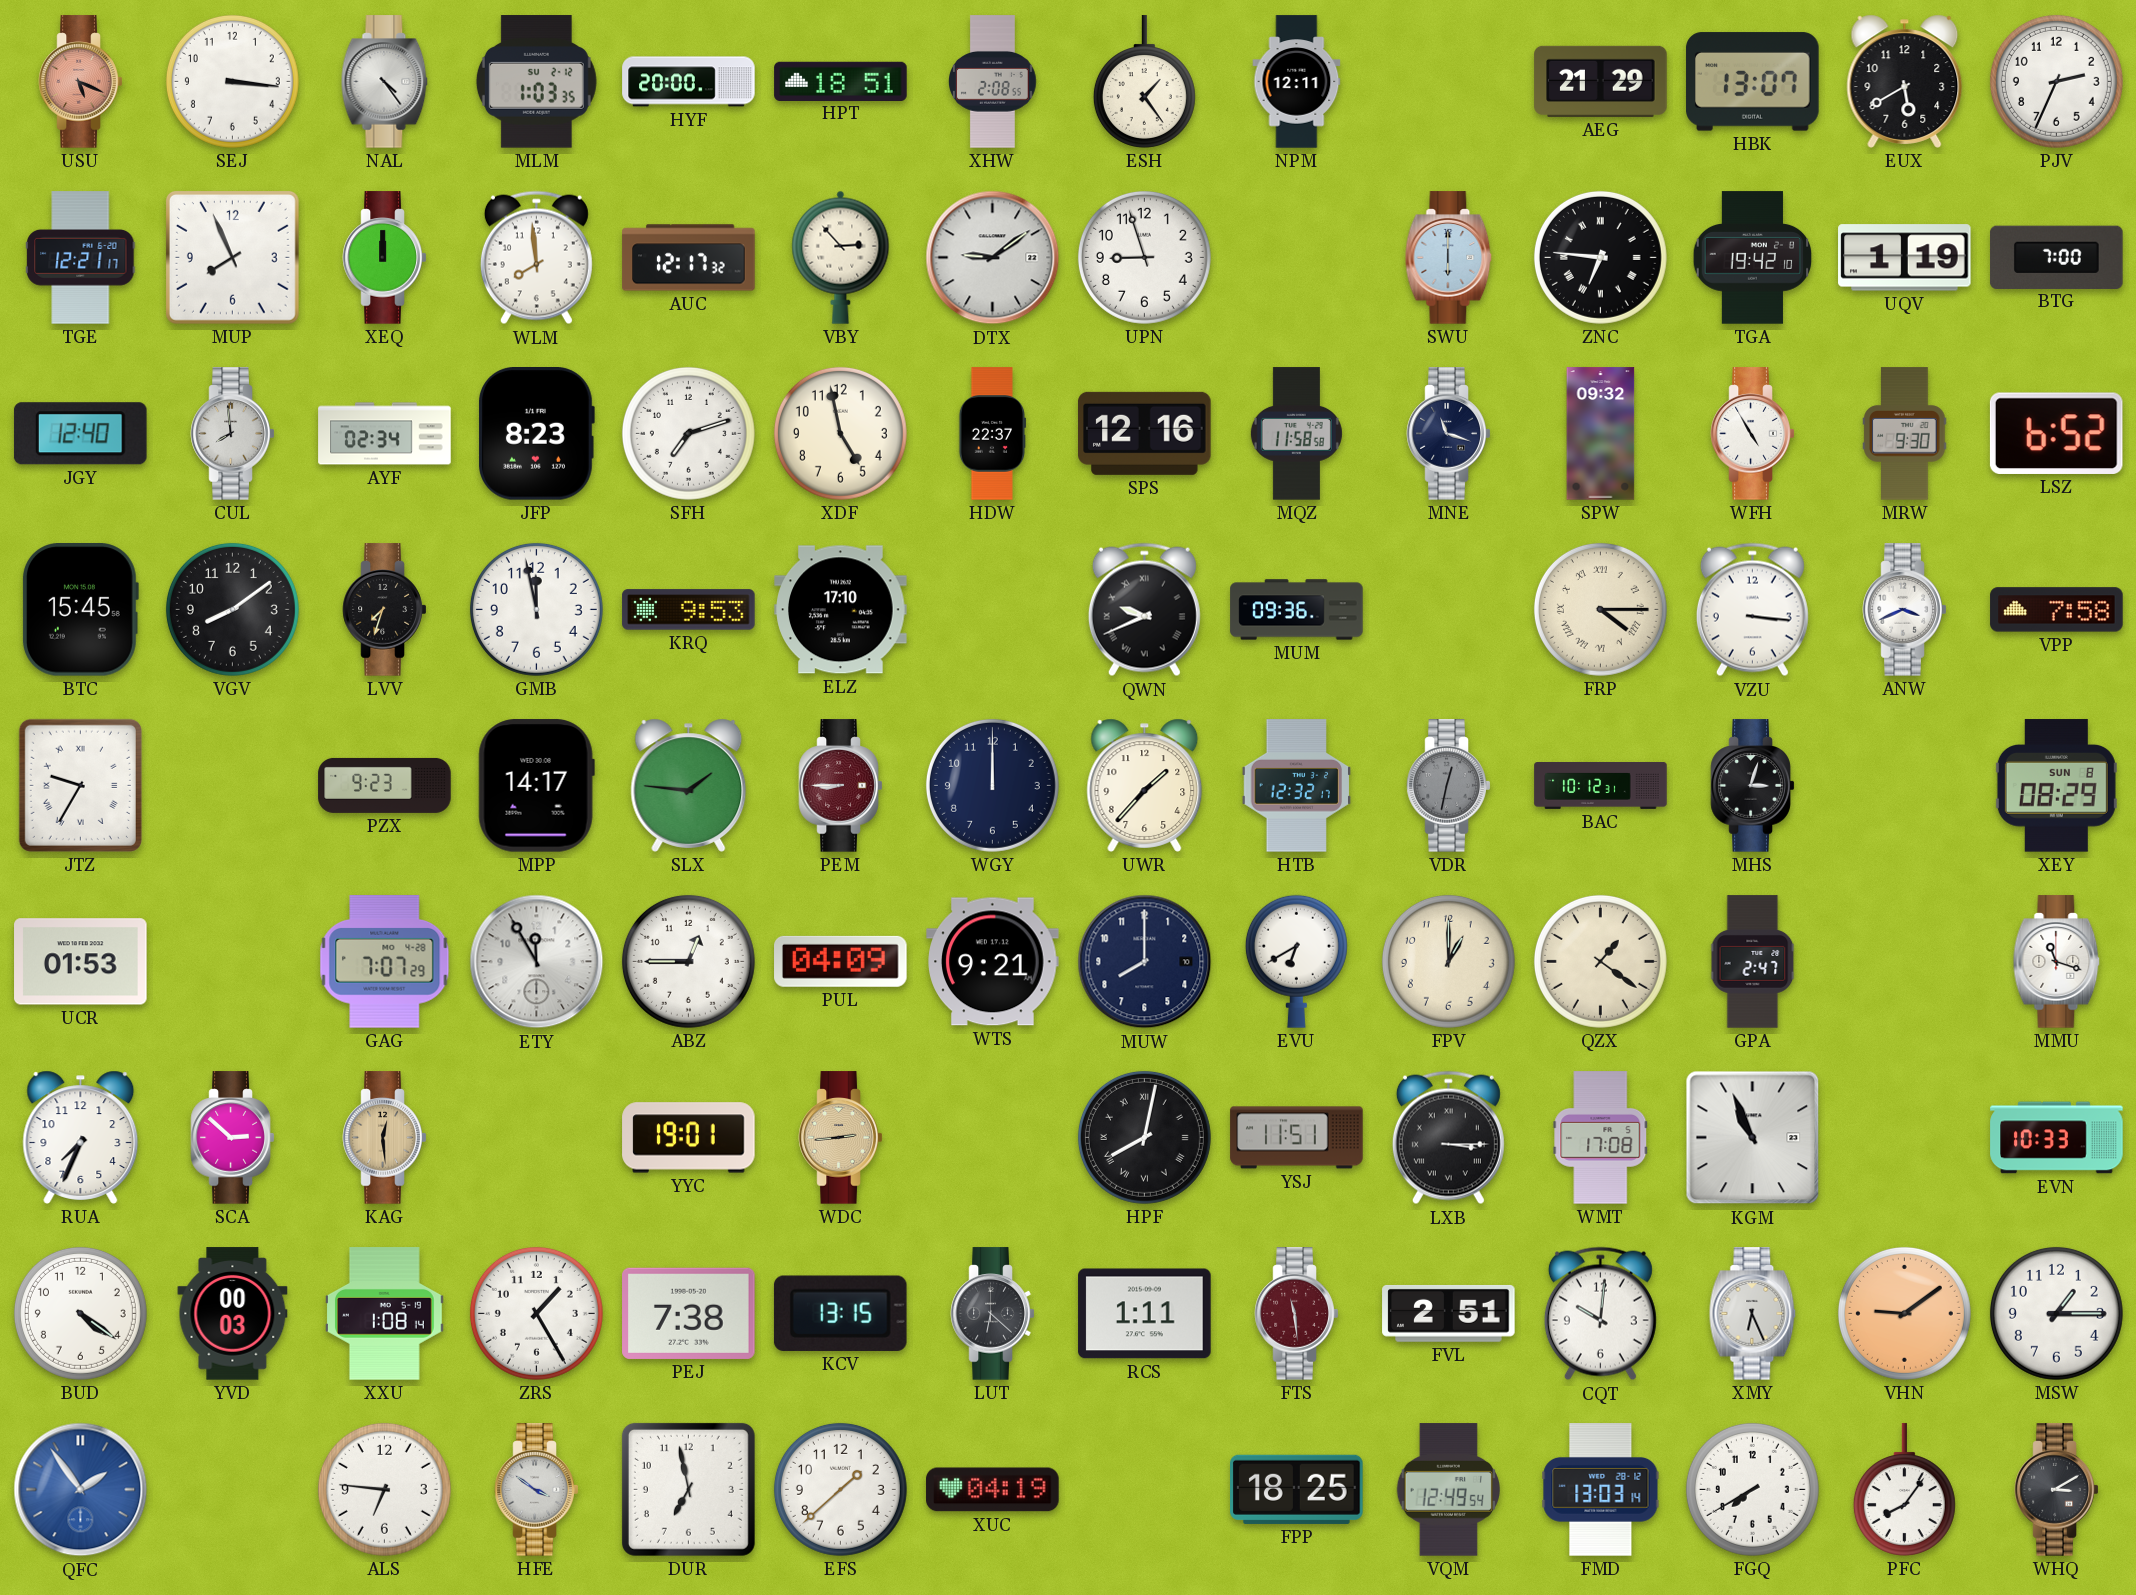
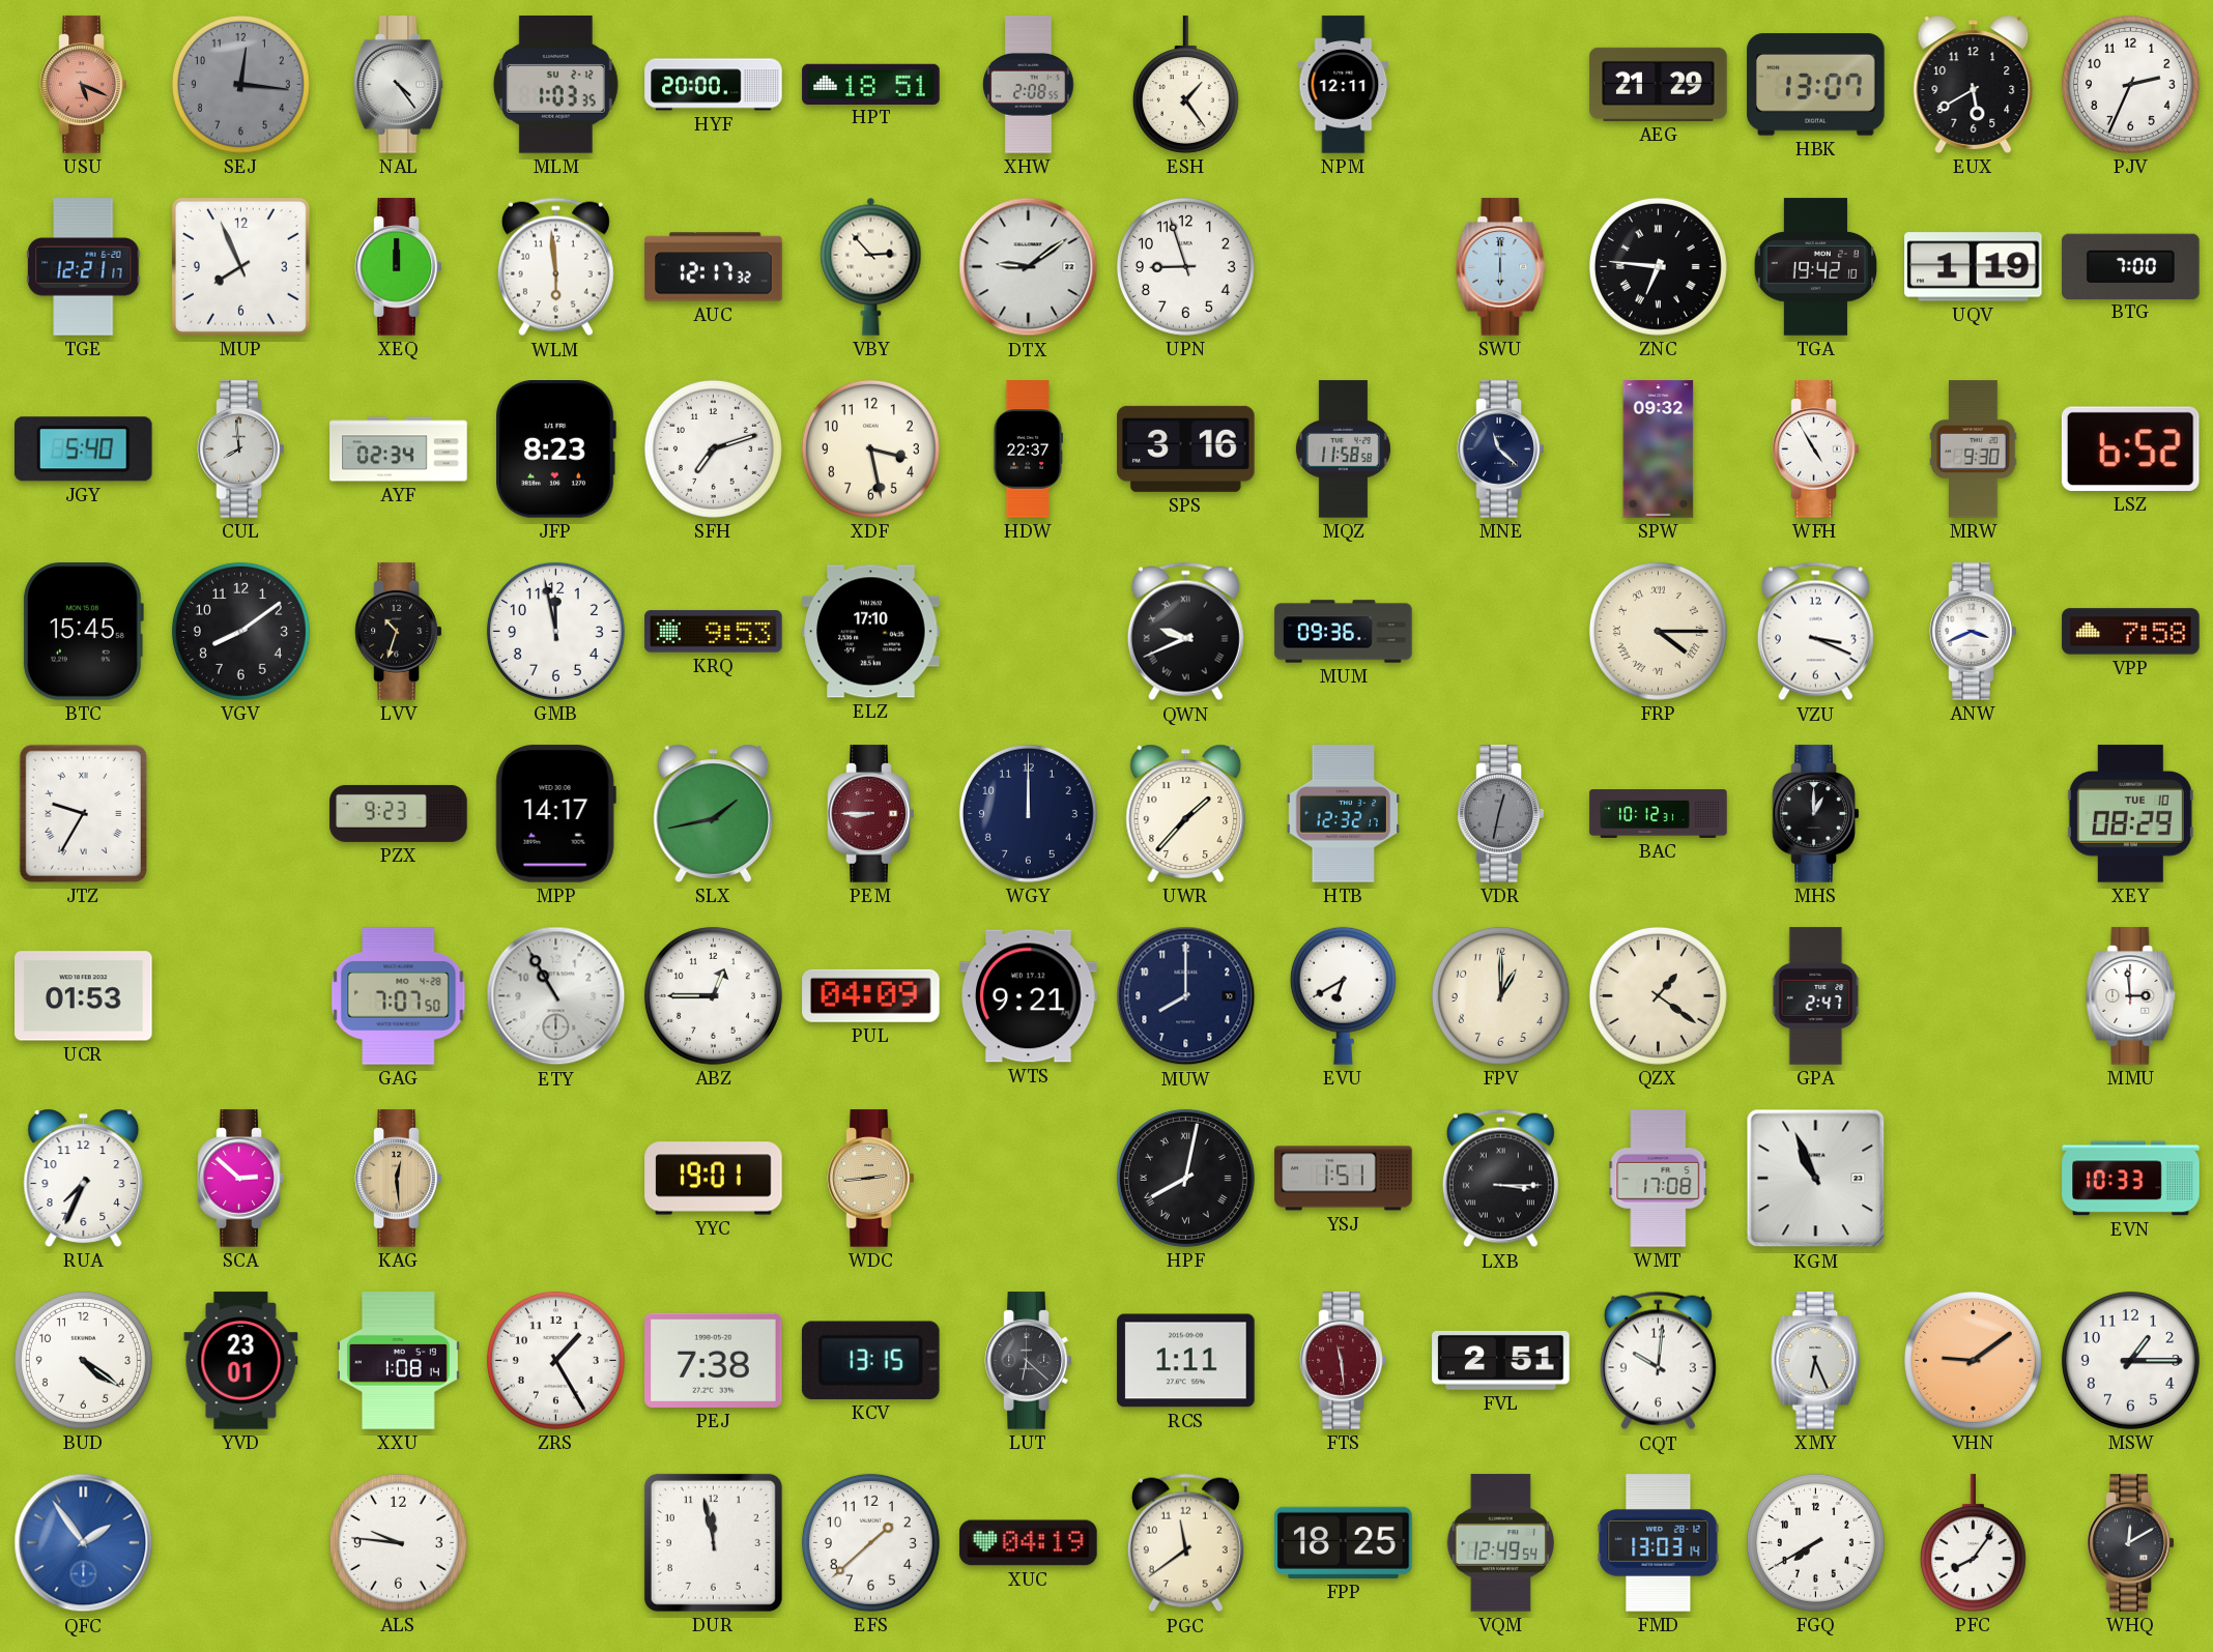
SEJ: 3:16 -> 12:16 (240, 84)
SEJ dial: white -> grey (240, 84)
WLM: 7:59 -> 5:59 (555, 267)
JGY: 12:40 -> 5:40 (83, 450)
XDF: 4:58 -> 3:28 (870, 448)
SPS: 12:16 -> 3:16 (1186, 448)
MNE: 11:18 -> 11:22 (1501, 450)
LVV: 7:33 -> 10:33 (399, 632)
VZU: 3:16 -> 3:19 (1815, 632)
SLX: 1:46 -> 1:43 (714, 813)
MHS: 3:03 -> 1:00 (1816, 814)
XEY date: SUN 8 -> TUE 10 (2130, 814)
GAG: 7:07:29 -> 7:07:50 (399, 996)
ETY: 11:55 -> 10:55 (556, 996)
MMU: 11:18 -> 2:59 (2131, 996)
YSJ: 11:51 -> 1:51 (1344, 1179)
YVD: 00:03 -> 23:01 (241, 1361)
ALS: 6:46 -> 9:46 (398, 1542)
HFE: 3:51 -> none (537, 1490)
DUR: 6:58 -> 11:58 (713, 1542)
PGC: none -> 11:39 (1185, 1543)
WHQ: 3:10 -> 12:10 (2131, 1543)
